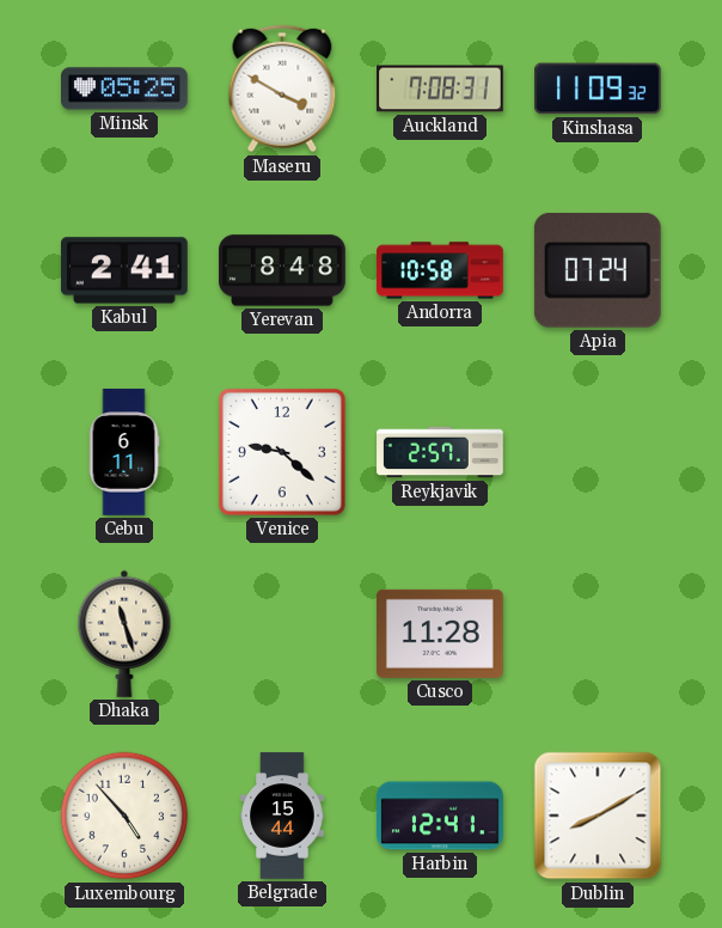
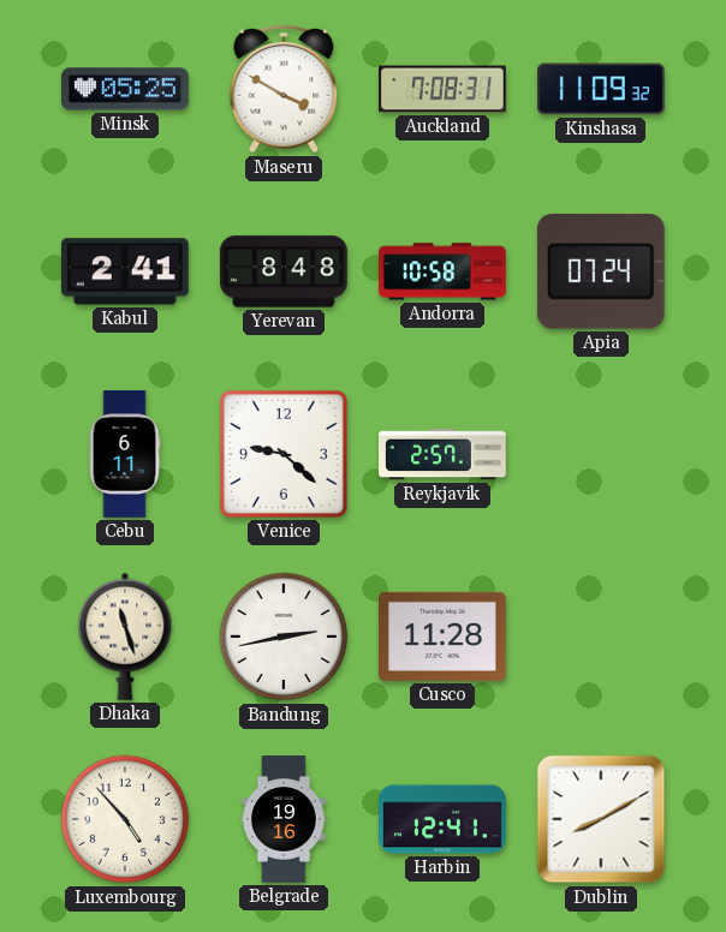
Bandung: none -> 2:43 (284, 637)
Belgrade: 15:44 -> 19:16 (284, 819)
